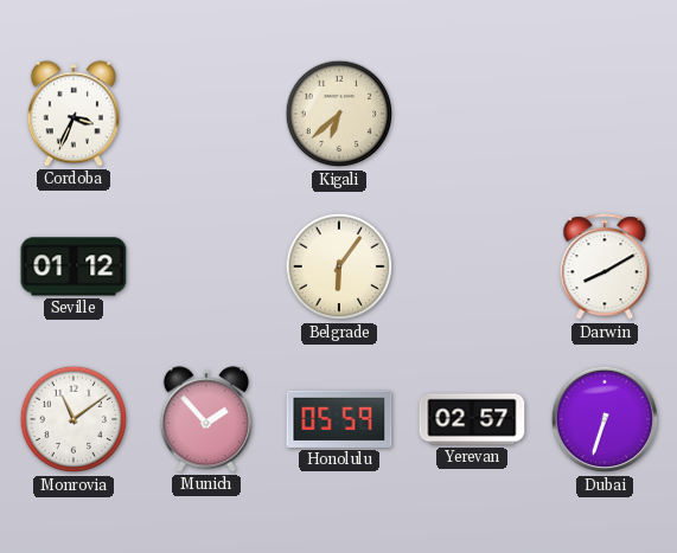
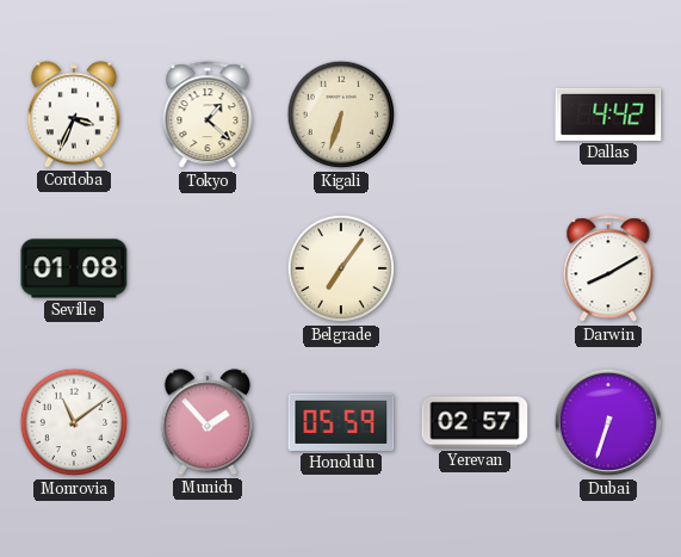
Tokyo: none -> 1:22 (208, 116)
Kigali: 6:38 -> 6:33 (341, 115)
Dallas: none -> 4:42 (608, 115)
Seville: 01:12 -> 01:08 (74, 268)
Belgrade: 6:06 -> 7:06 (341, 268)
